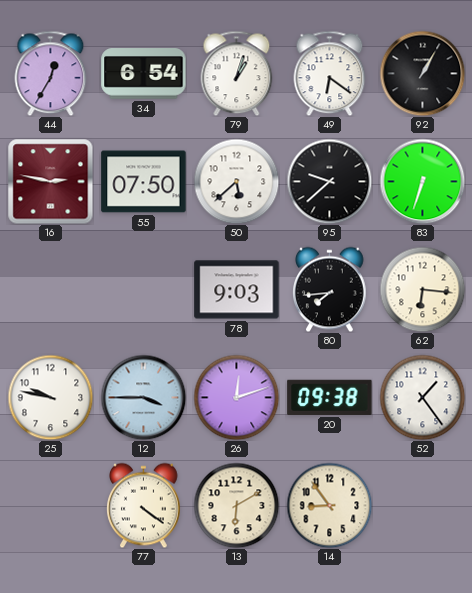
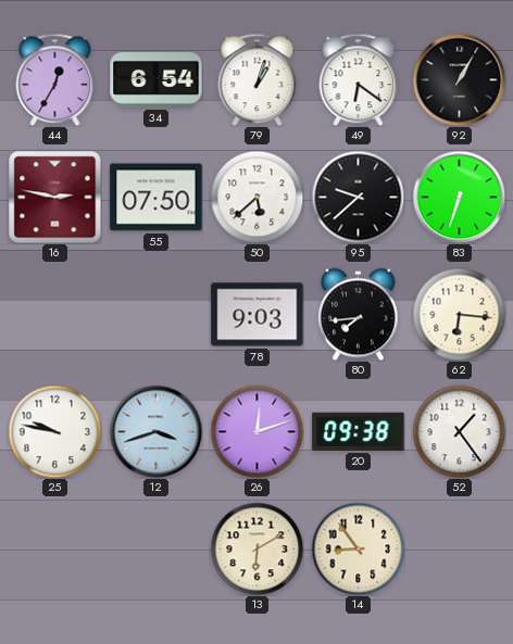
12: 3:45 -> 3:42 (155, 431)
77: 4:21 -> none (144, 505)
